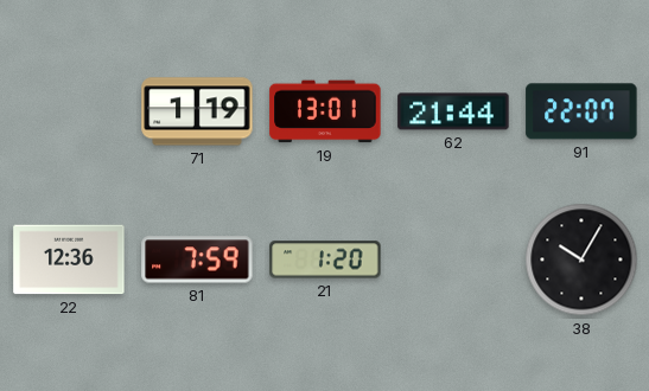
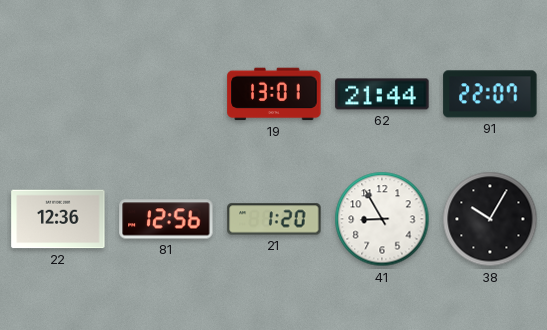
71: 1:19 -> none (197, 111)
81: 7:59 -> 12:56 (166, 219)
41: none -> 8:55 (382, 219)
